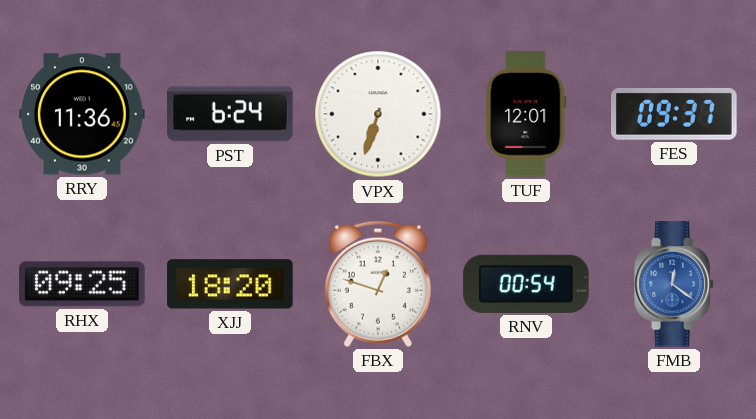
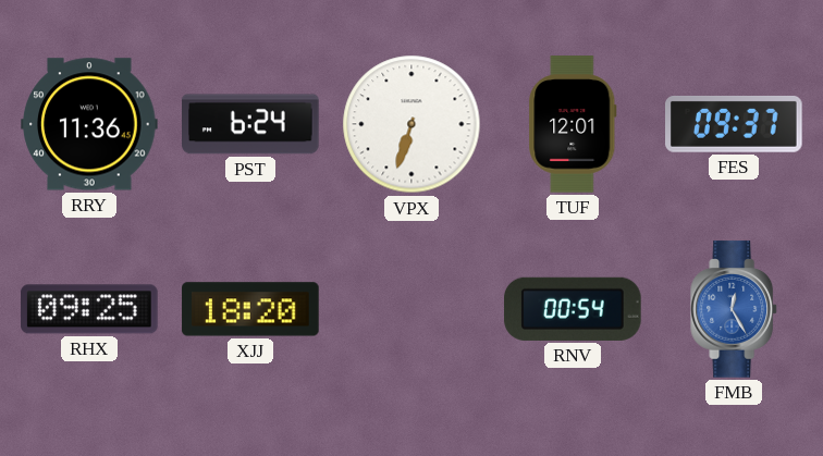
FBX: 12:48 -> none (378, 284)
FMB: 12:21 -> 12:25 (735, 309)
